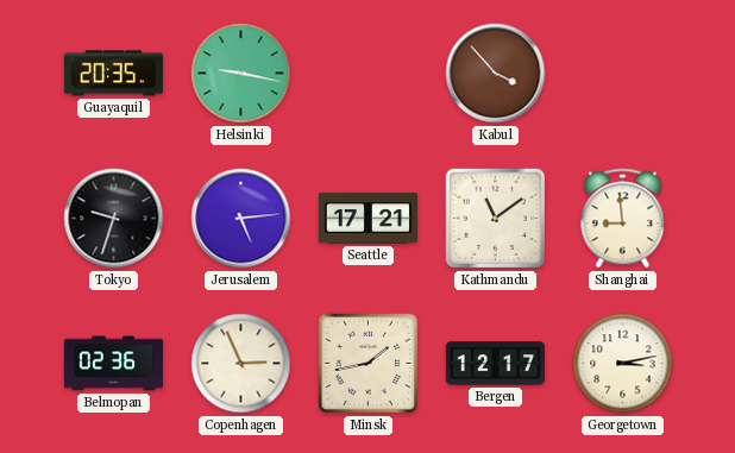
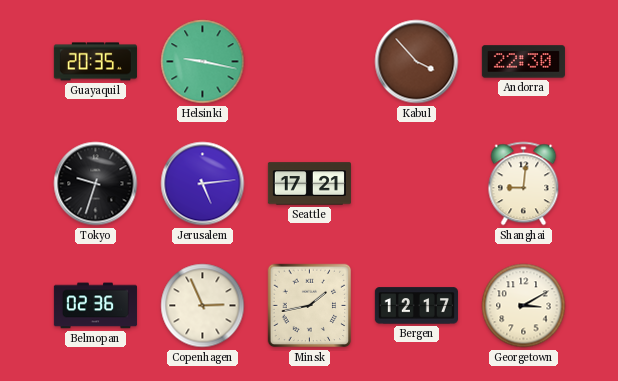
Andorra: none -> 22:30 (523, 62)
Kathmandu: 11:09 -> none (496, 219)
Shanghai: 8:59 -> 9:01 (524, 184)
Georgetown: 3:13 -> 3:10 (524, 306)
